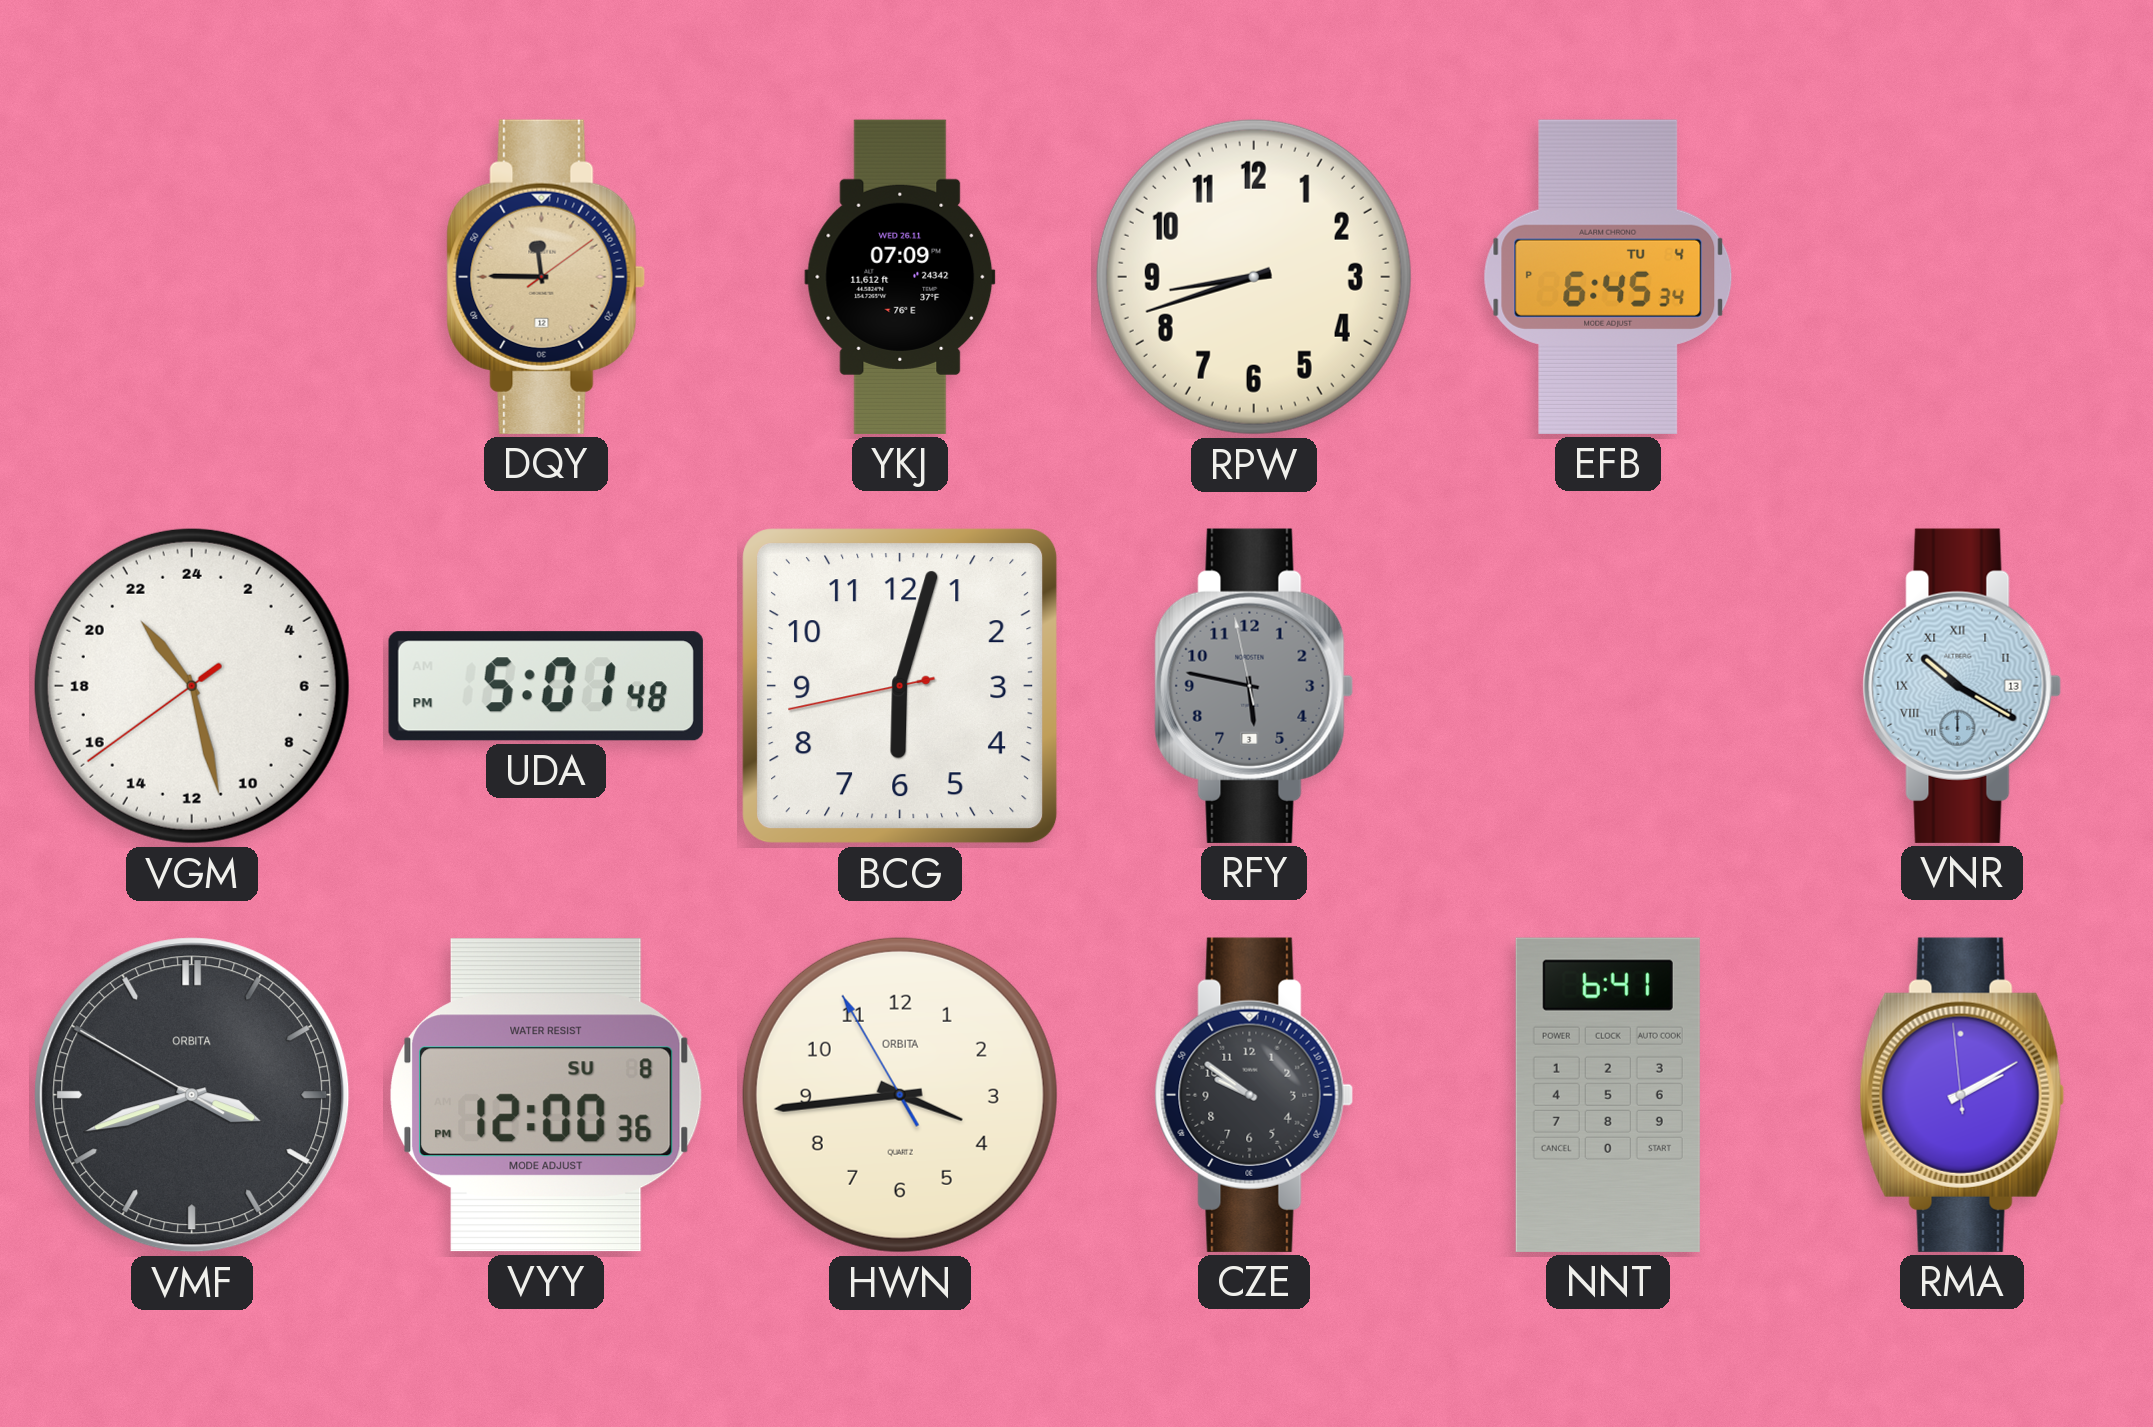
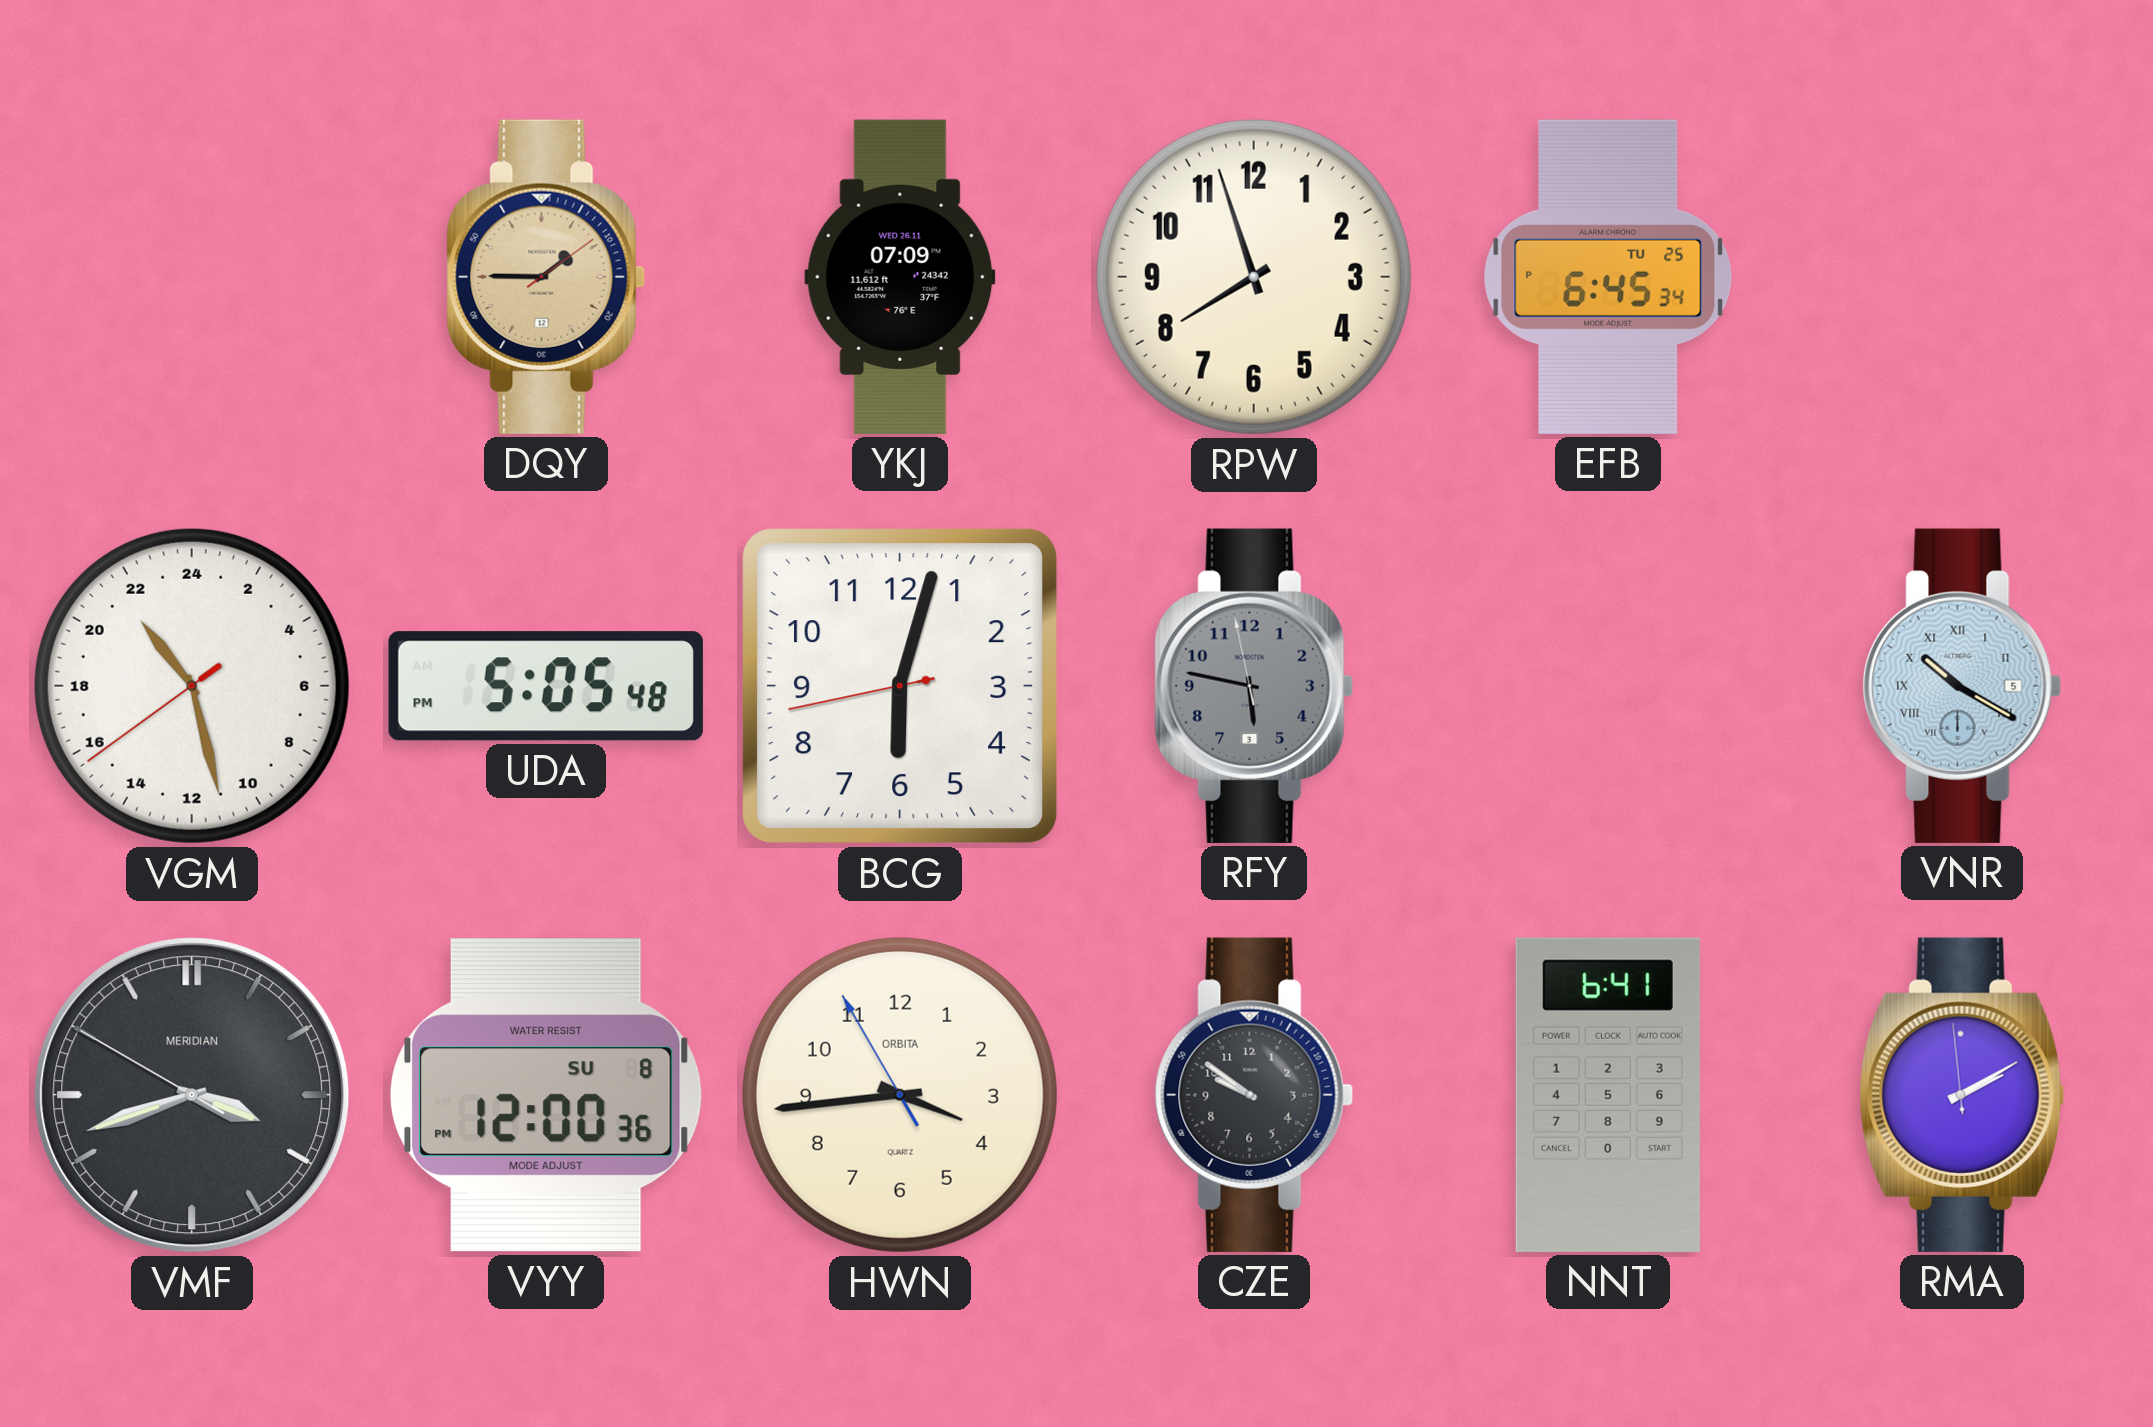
DQY: 11:45 -> 1:45 (546, 277)
RPW: 8:42 -> 7:57 (1254, 277)
EFB date: TU 4 -> TU 25 (1608, 277)
UDA: 5:01 -> 5:05 (546, 686)
VNR date: 13 -> 5 (1962, 686)
VMF brand: ORBITA -> MERIDIAN (192, 1095)
